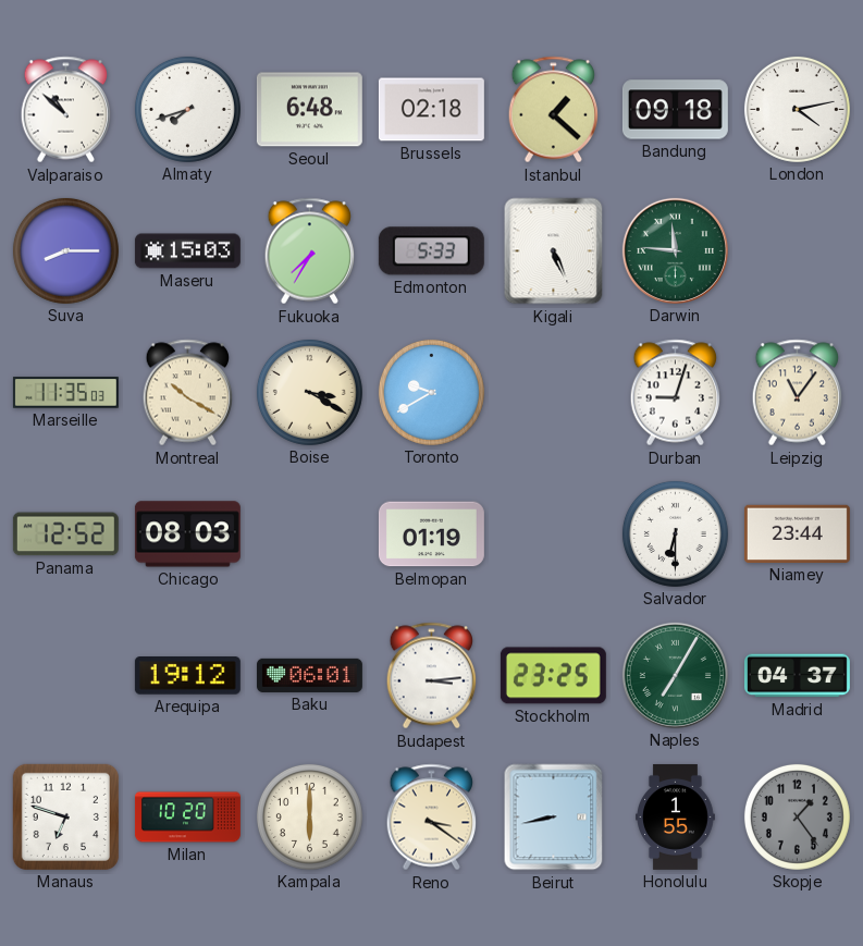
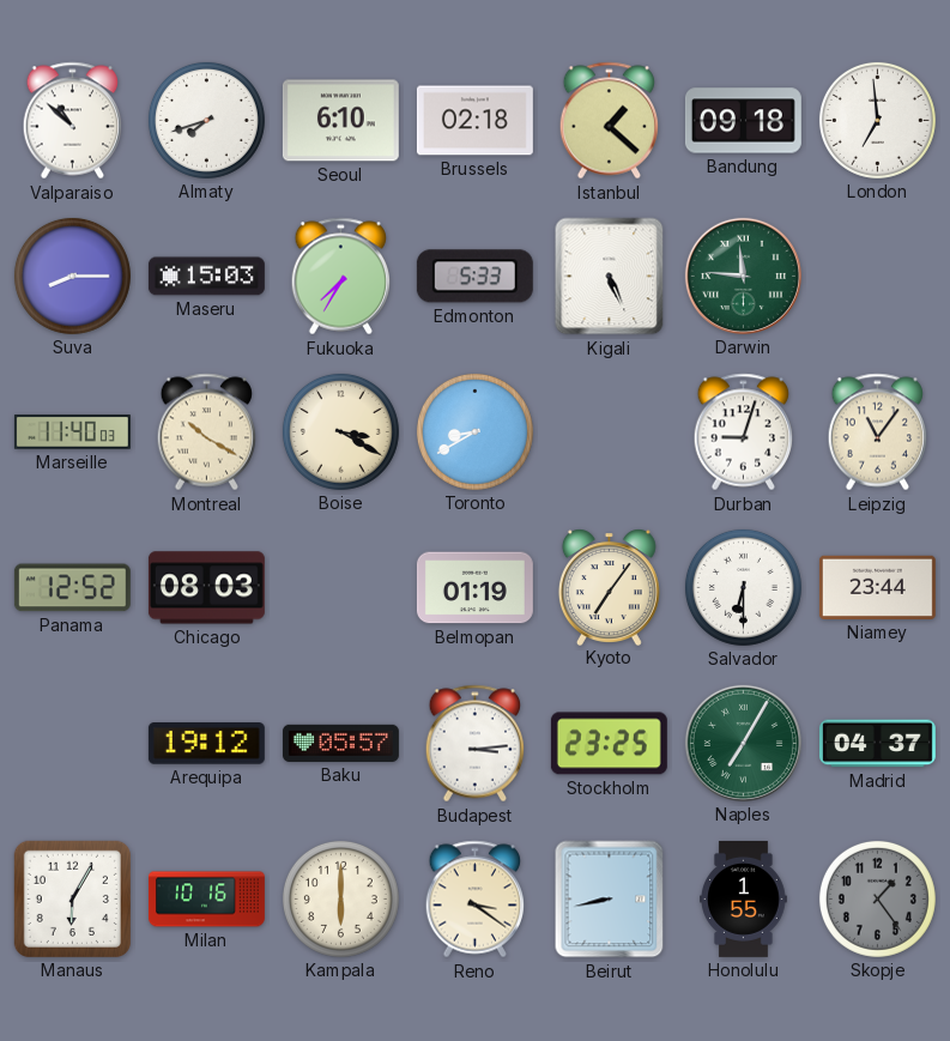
Seoul: 6:48 -> 6:10 (340, 121)
London: 4:13 -> 6:59 (877, 120)
Marseille: 11:35 -> 11:40 (72, 432)
Toronto: 9:40 -> 8:40 (474, 431)
Kyoto: none -> 7:06 (609, 587)
Baku: 06:01 -> 05:57 (340, 743)
Manaus: 6:48 -> 6:05 (72, 898)
Milan: 10:20 -> 10:16 (206, 900)
